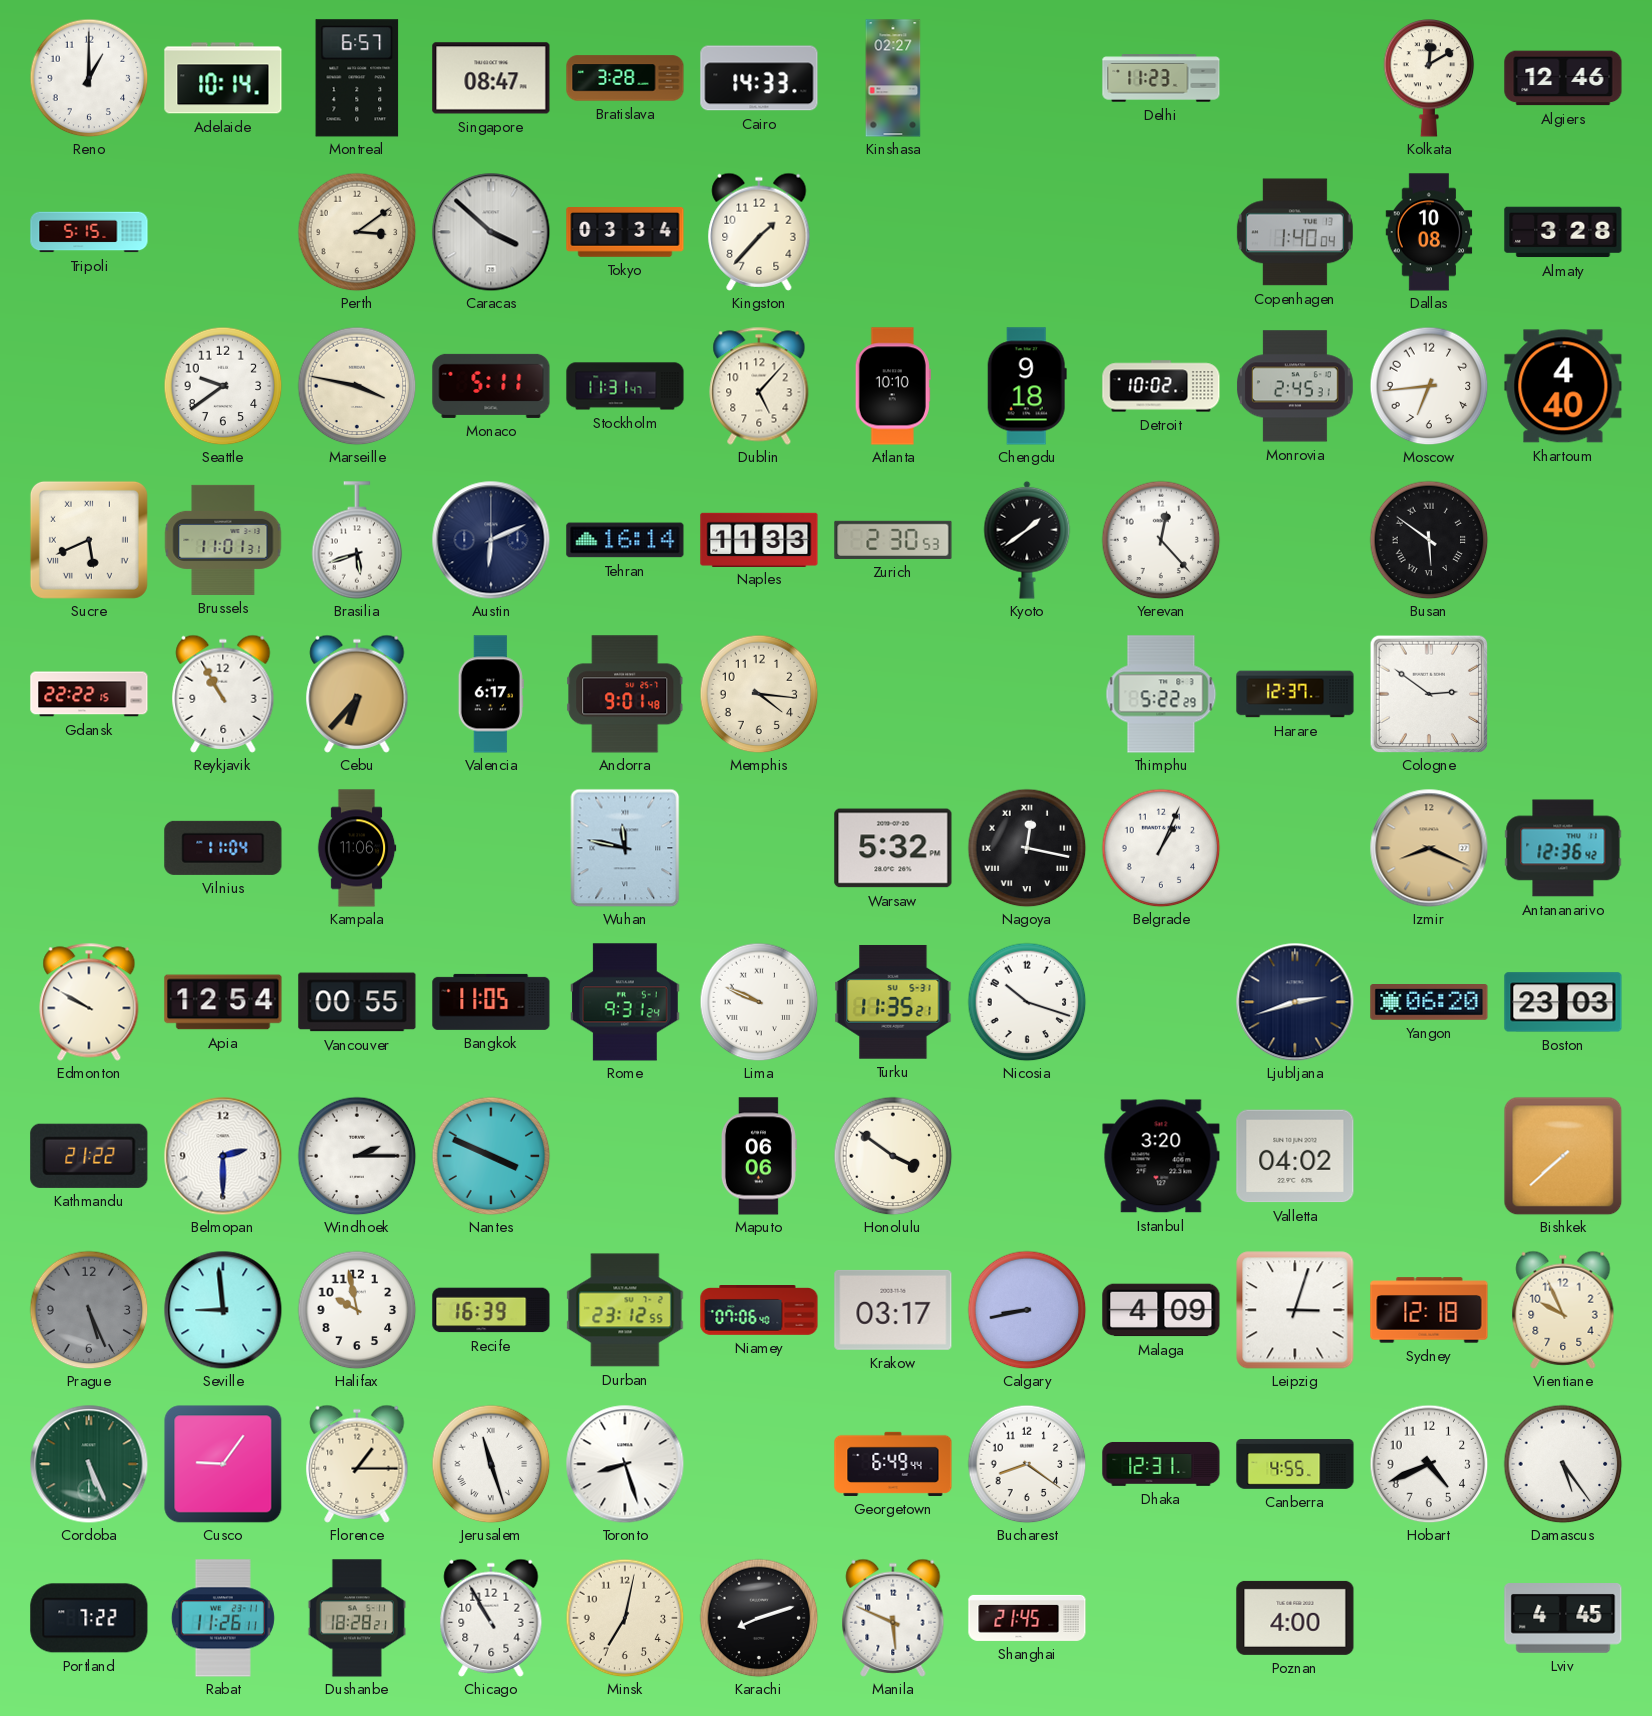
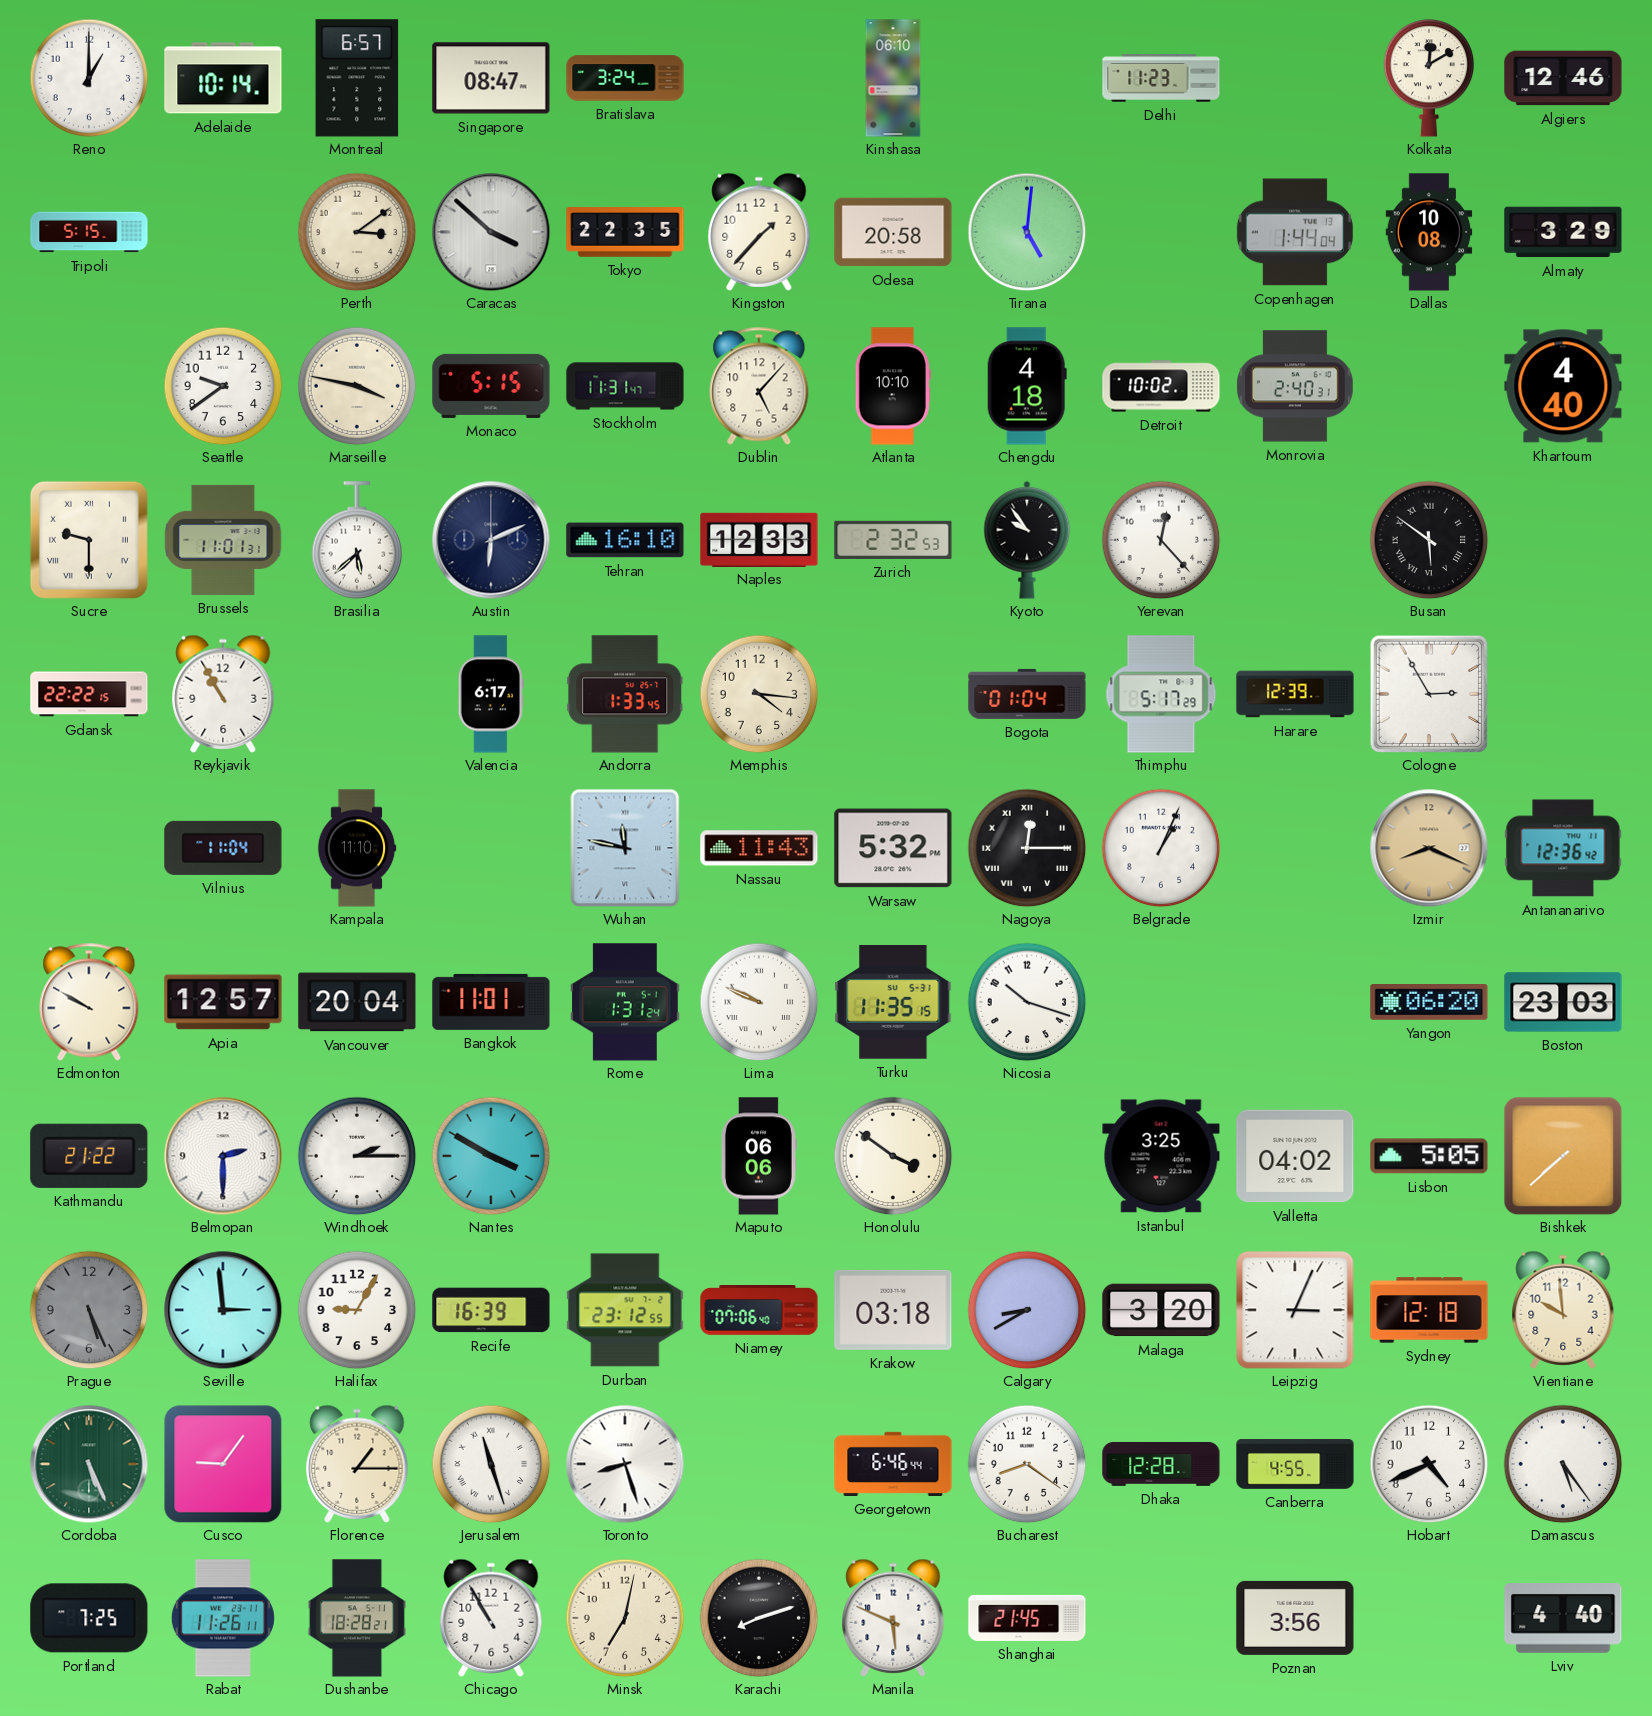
Bratislava: 3:28 -> 3:24 (625, 78)
Cairo: 14:33 -> none (759, 78)
Kinshasa: 02:27 -> 06:10 (893, 78)
Tokyo: 03:34 -> 22:35 (625, 232)
Odesa: none -> 20:58 (893, 232)
Tirana: none -> 5:01 (1027, 232)
Copenhagen: 1:40 -> 1:44 (1295, 232)
Almaty: 3:28 -> 3:29 (1563, 232)
Monaco: 5:11 -> 5:15 (491, 386)
Chengdu: 9:18 -> 4:18 (1027, 386)
Monrovia: 2:45 -> 2:40 (1296, 386)
Moscow: 6:44 -> none (1429, 386)
Sucre: 5:41 -> 9:30 (89, 540)
Brasilia: 5:42 -> 5:38 (357, 540)
Tehran: 16:14 -> 16:10 (625, 540)
Naples: 11:33 -> 12:33 (759, 539)
Zurich: 2:30 -> 2:32 (893, 540)
Kyoto: 1:39 -> 9:54 (1027, 540)
Cebu: 6:37 -> none (357, 694)
Andorra: 9:01 -> 1:33 (625, 694)
Bogota: none -> 01:04 (1027, 694)
Thimphu: 5:22 -> 5:17 (1161, 694)
Harare: 12:37 -> 12:39 (1295, 694)
Cologne: 2:51 -> 2:55 (1428, 693)
Kampala: 11:06 -> 11:10 (357, 848)
Nassau: none -> 11:43 (759, 848)
Nagoya: 12:17 -> 12:15 (1027, 848)
Apia: 12:54 -> 12:57 (223, 1002)
Vancouver: 00:55 -> 20:04 (357, 1002)
Bangkok: 11:05 -> 11:01 (491, 1002)
Rome: 9:31 -> 1:31 (626, 1002)
Turku: 11:35:21 -> 11:35:15 (893, 1002)
Ljubljana: 2:42 -> none (1295, 1002)
Nantes: 3:49 -> 3:50 (491, 1156)
Istanbul: 3:20 -> 3:25 (1161, 1156)
Lisbon: none -> 5:05 (1429, 1156)
Seville: 8:59 -> 2:59 (223, 1310)
Halifax: 9:58 -> 9:05 (357, 1310)
Krakow: 03:17 -> 03:18 (893, 1310)
Calgary: 8:43 -> 8:40 (1027, 1310)
Malaga: 4:09 -> 3:20 (1161, 1310)
Leipzig: 3:03 -> 3:04 (1295, 1310)
Vientiane: 9:56 -> 9:59 (1563, 1310)
Georgetown: 6:49 -> 6:46 (893, 1464)
Dhaka: 12:31 -> 12:28 (1161, 1464)
Portland: 7:22 -> 7:25 (89, 1618)
Poznan: 4:00 -> 3:56 (1295, 1618)
Lviv: 4:45 -> 4:40 (1563, 1618)
